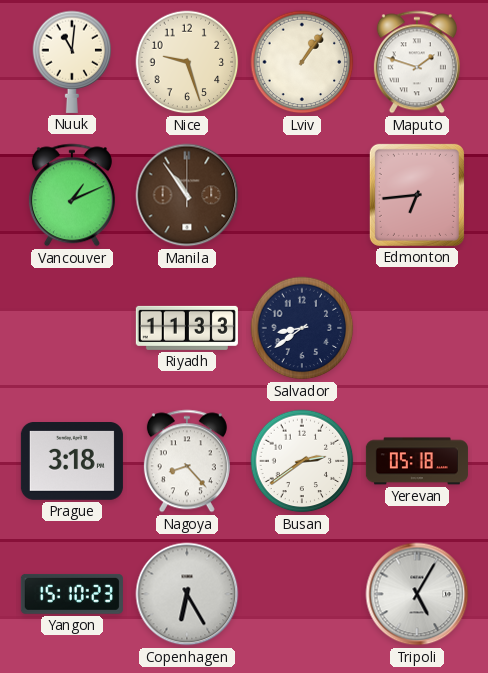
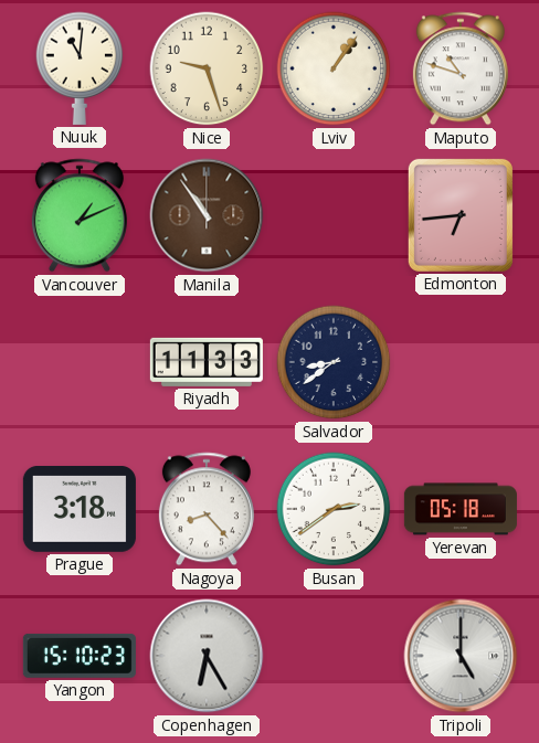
Maputo: 1:48 -> 10:48 (461, 68)
Tripoli: 5:05 -> 5:00 (461, 656)
